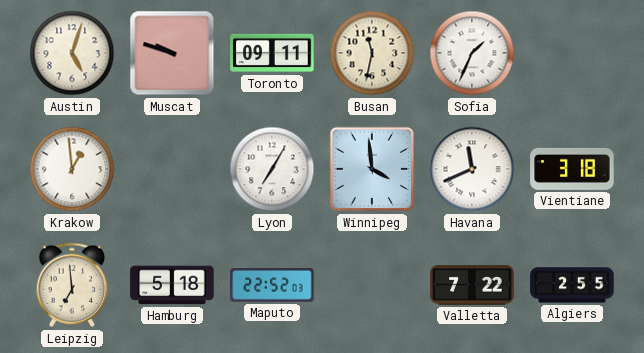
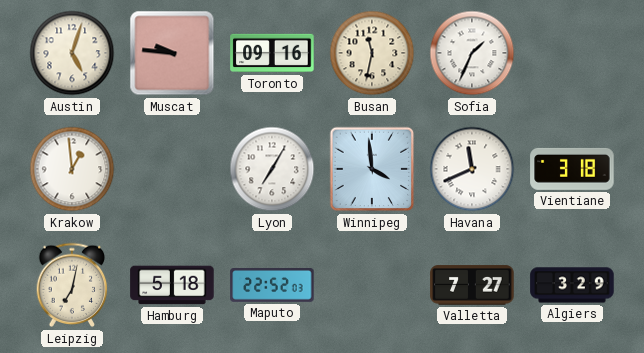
Muscat: 9:48 -> 9:46 (172, 53)
Toronto: 09:11 -> 09:16 (272, 53)
Leipzig: 6:59 -> 7:02 (72, 285)
Valletta: 7:22 -> 7:27 (472, 285)
Algiers: 2:55 -> 3:29 (572, 285)
